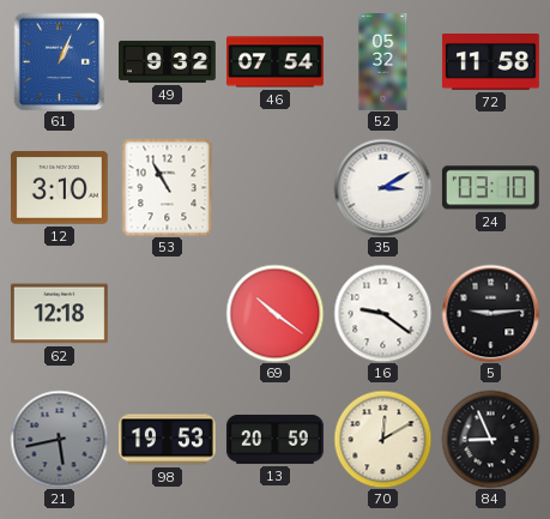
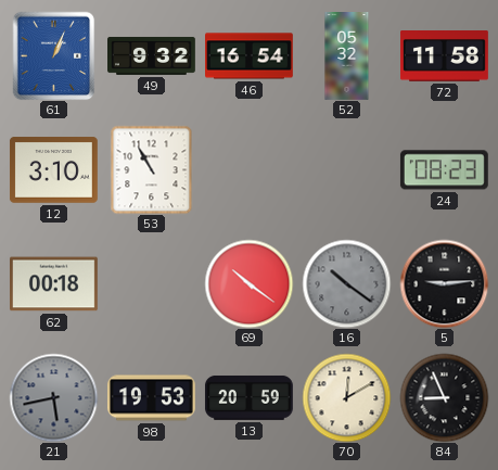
46: 07:54 -> 16:54 (250, 56)
35: 3:10 -> none (382, 187)
24: 03:10 -> 08:23 (444, 170)
62: 12:18 -> 00:18 (53, 284)
16: 9:21 -> 10:21 (346, 283)
16 dial: white -> grey (346, 283)
